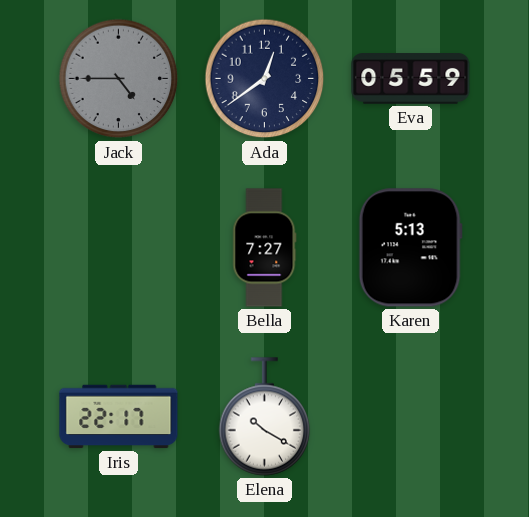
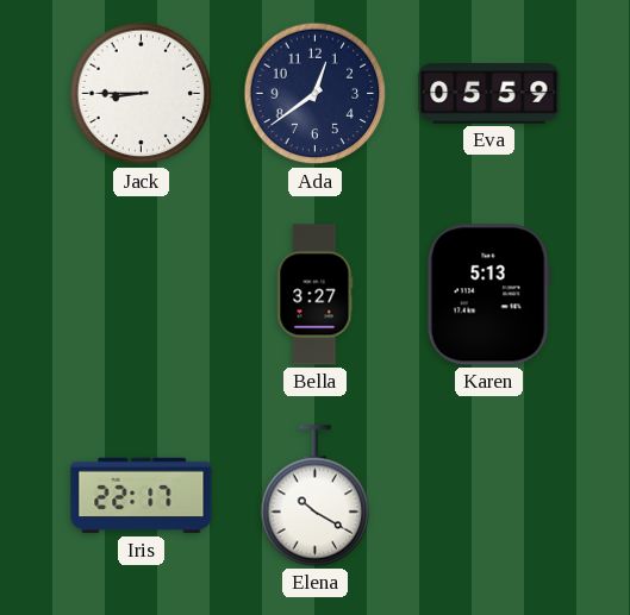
Jack: 4:45 -> 8:45 (142, 94)
Jack dial: grey -> white (142, 94)
Bella: 7:27 -> 3:27 (316, 295)
